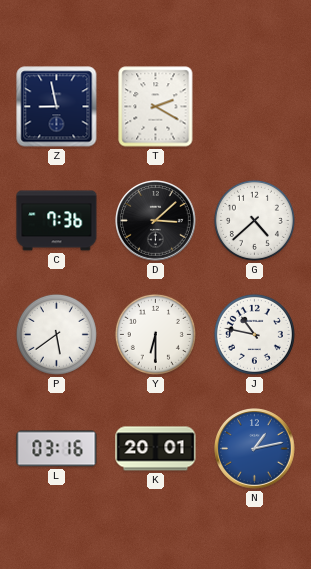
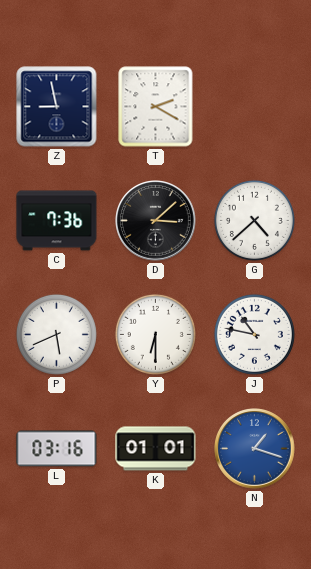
P: 5:39 -> 5:41 (56, 334)
K: 20:01 -> 01:01 (156, 449)
N: 1:13 -> 1:18 (255, 449)
